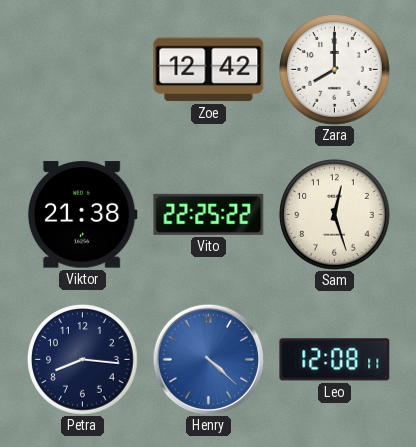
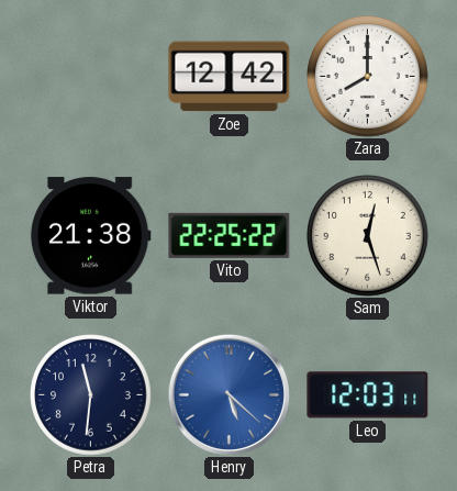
Petra: 8:16 -> 11:31 (91, 395)
Henry: 4:22 -> 5:22 (228, 394)
Leo: 12:08 -> 12:03 (368, 395)
